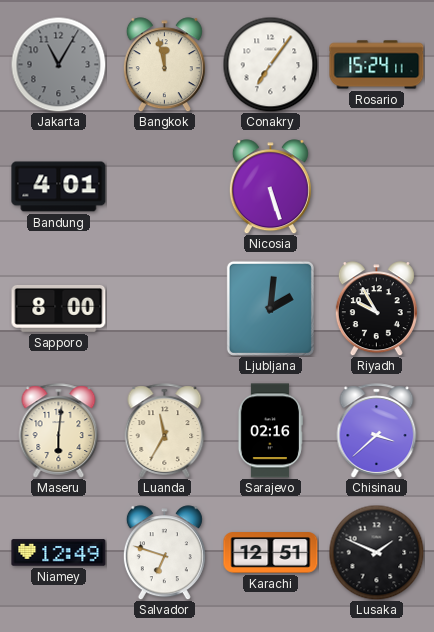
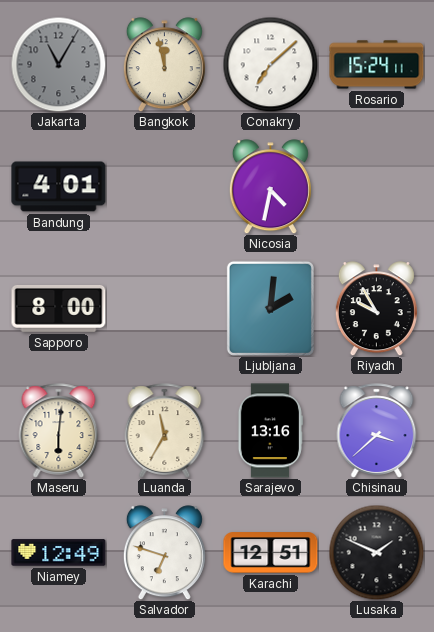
Conakry: 7:06 -> 7:08 (270, 64)
Nicosia: 5:27 -> 4:32 (270, 187)
Sarajevo: 02:16 -> 13:16 (270, 431)
